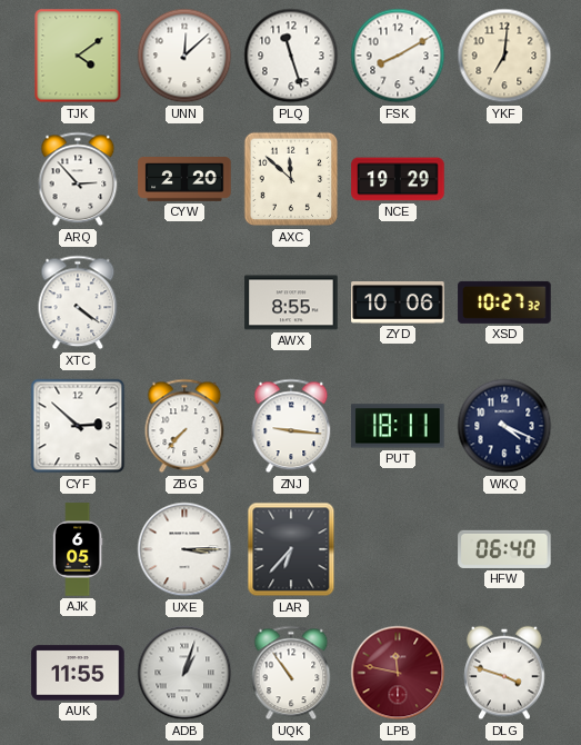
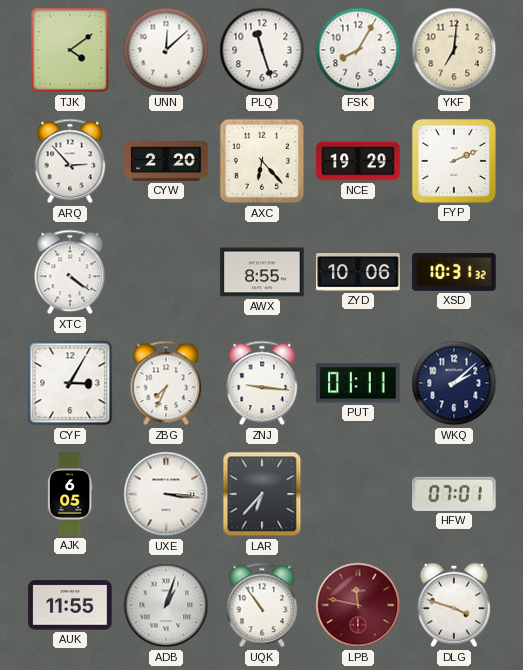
FSK: 8:10 -> 8:05 (358, 50)
AXC: 11:52 -> 6:23 (262, 161)
FYP: none -> 2:11 (454, 161)
XSD: 10:27 -> 10:31 (454, 272)
CYF: 2:52 -> 3:05 (70, 383)
ZBG: 7:37 -> 7:34 (166, 383)
PUT: 18:11 -> 01:11 (358, 383)
WKQ: 4:19 -> 2:08 (454, 383)
UXE: 3:15 -> 3:16 (166, 494)
HFW: 06:40 -> 07:01 (454, 494)
